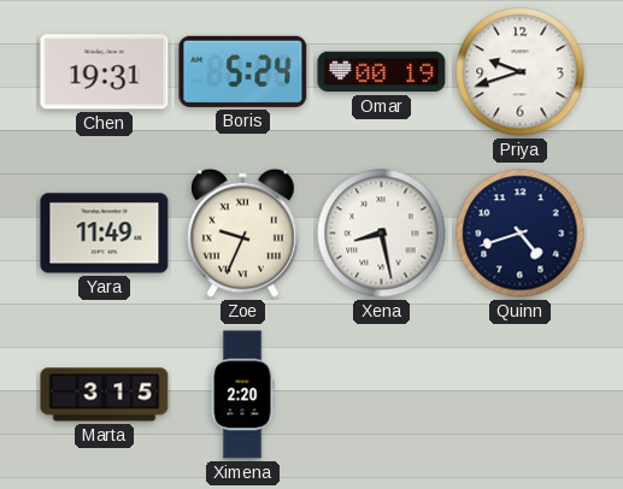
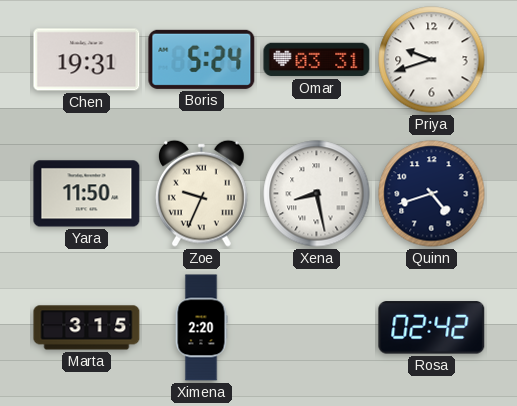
Omar: 00:19 -> 03:31 (317, 60)
Yara: 11:49 -> 11:50 (87, 194)
Rosa: none -> 02:42 (432, 328)
